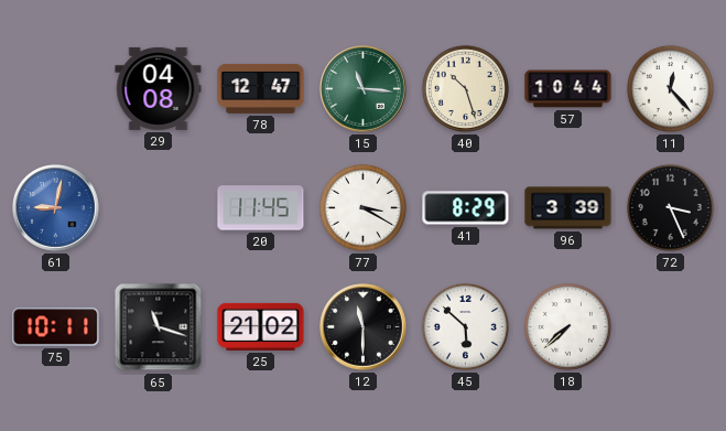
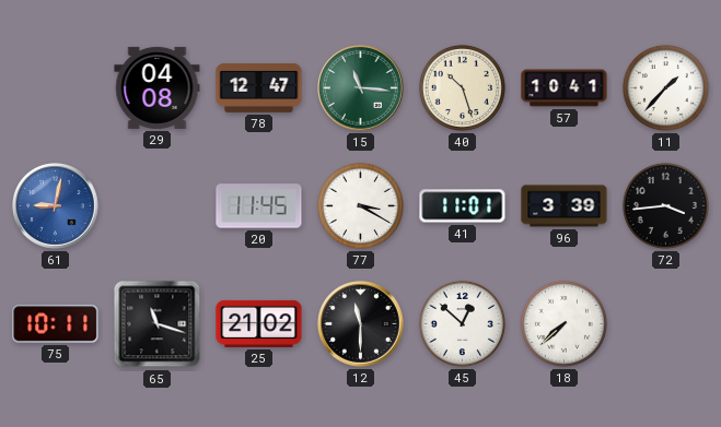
57: 10:44 -> 10:41 (565, 88)
11: 12:23 -> 1:37 (665, 87)
41: 8:29 -> 11:01 (463, 206)
72: 3:26 -> 3:44 (665, 205)
45: 5:52 -> 12:52 (462, 323)
